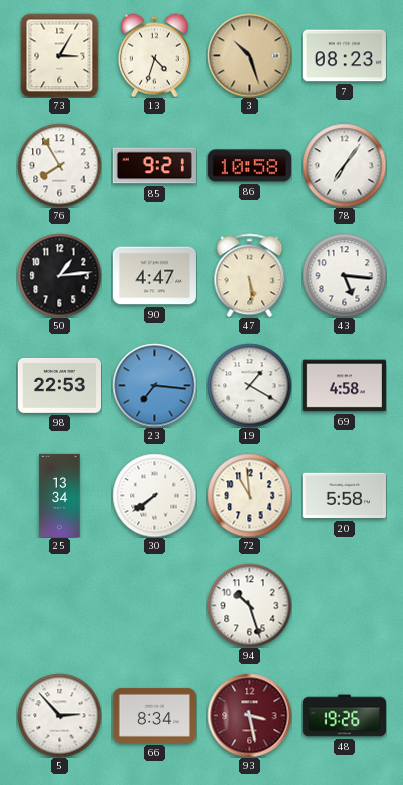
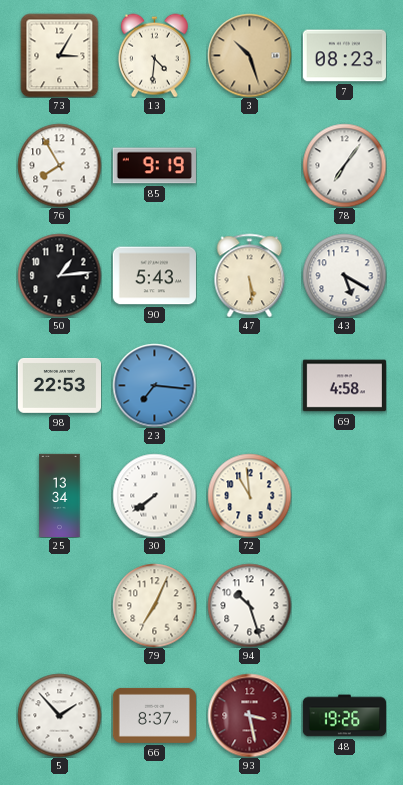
13: 4:33 -> 4:31 (154, 55)
85: 9:21 -> 9:19 (154, 166)
86: 10:58 -> none (249, 166)
90: 4:47 -> 5:43 (154, 276)
43: 5:16 -> 5:20 (344, 275)
19: 1:20 -> none (249, 385)
20: 5:58 -> none (344, 496)
79: none -> 7:04 (154, 605)
5: 2:53 -> 1:53 (59, 715)
66: 8:34 -> 8:37 (154, 715)
